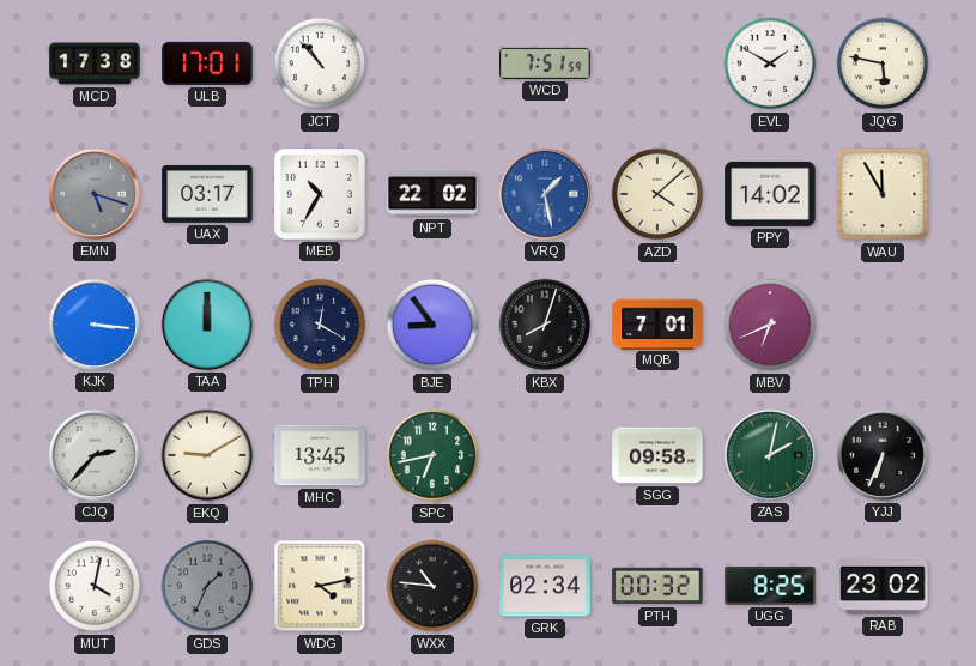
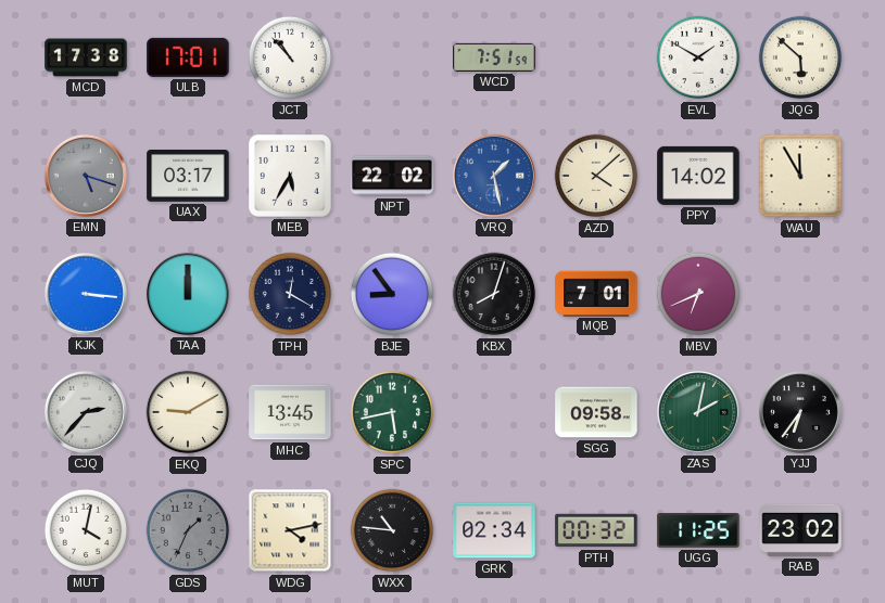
JQG: 5:47 -> 5:52 (800, 57)
MEB: 10:35 -> 5:35 (291, 177)
SPC: 6:43 -> 5:43 (392, 412)
YJJ: 6:34 -> 6:36 (800, 412)
UGG: 8:25 -> 11:25 (698, 530)
